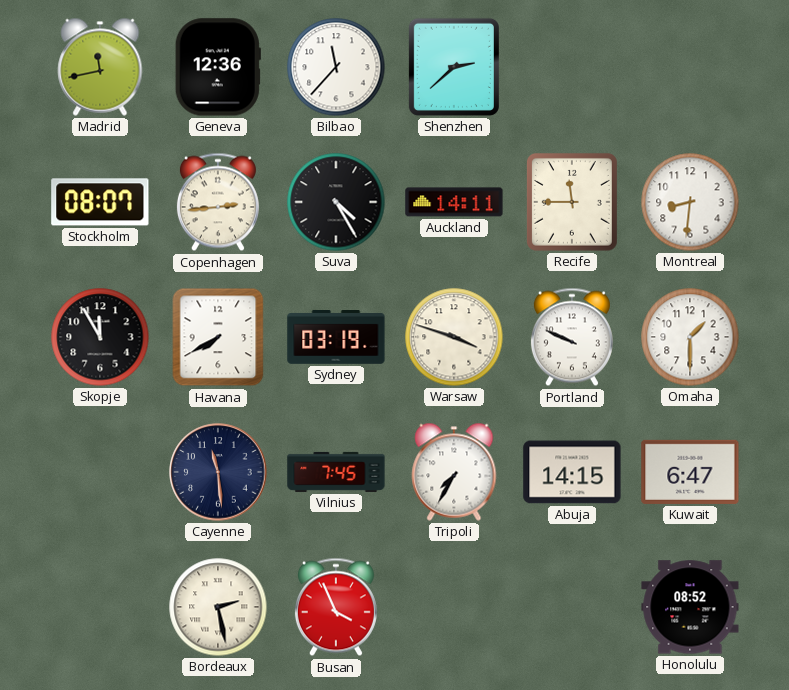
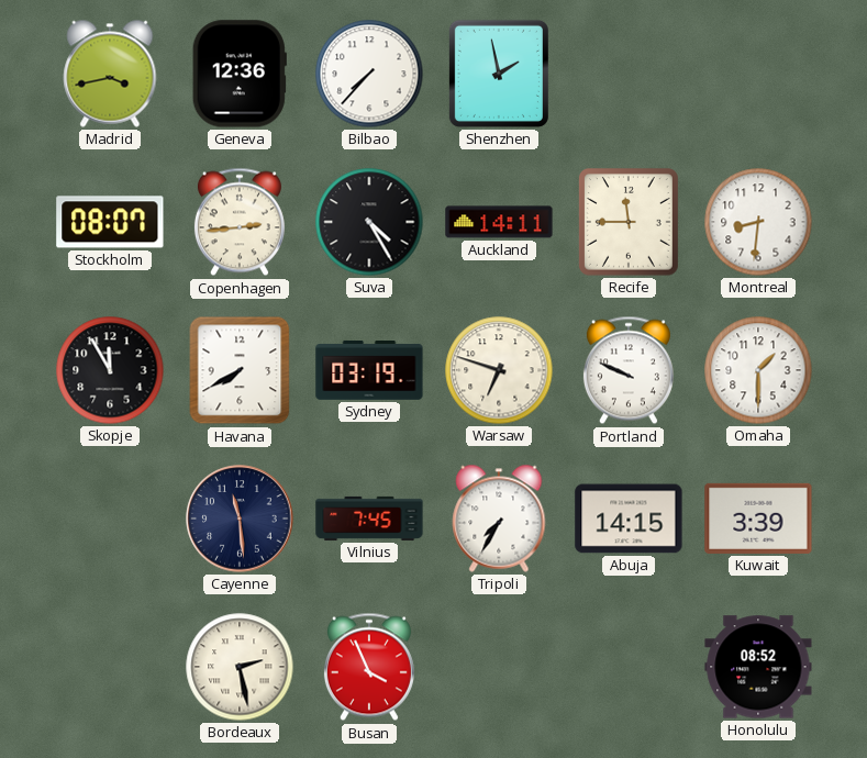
Madrid: 11:43 -> 3:43 (110, 74)
Bilbao: 11:37 -> 7:37 (369, 74)
Shenzhen: 2:38 -> 1:58 (499, 74)
Warsaw: 3:48 -> 6:48 (499, 370)
Kuwait: 6:47 -> 3:39 (758, 519)
